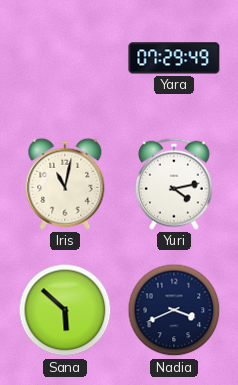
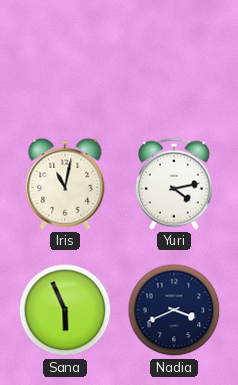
Yara: 07:29 -> none (174, 58)
Sana: 5:52 -> 5:56 (65, 310)
